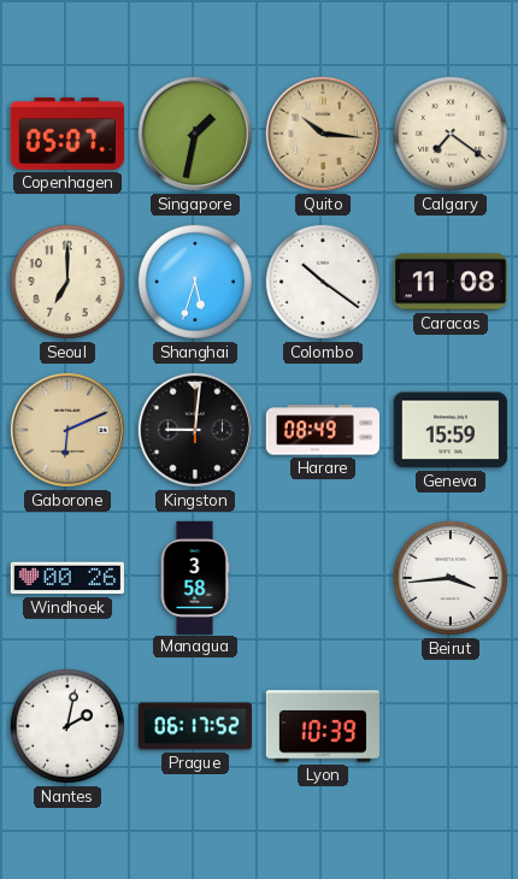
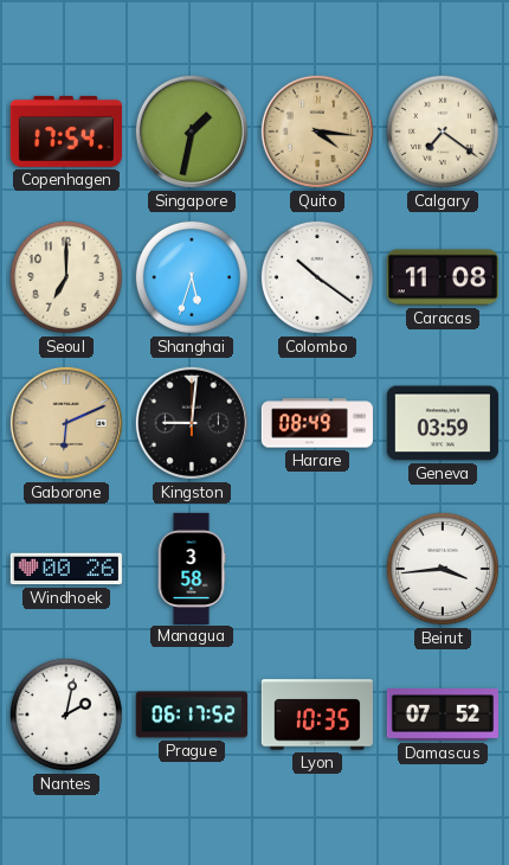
Copenhagen: 05:07 -> 17:54 (66, 132)
Quito: 10:16 -> 4:16 (317, 132)
Geneva: 15:59 -> 03:59 (443, 423)
Lyon: 10:39 -> 10:35 (317, 715)
Damascus: none -> 07:52 (442, 716)
